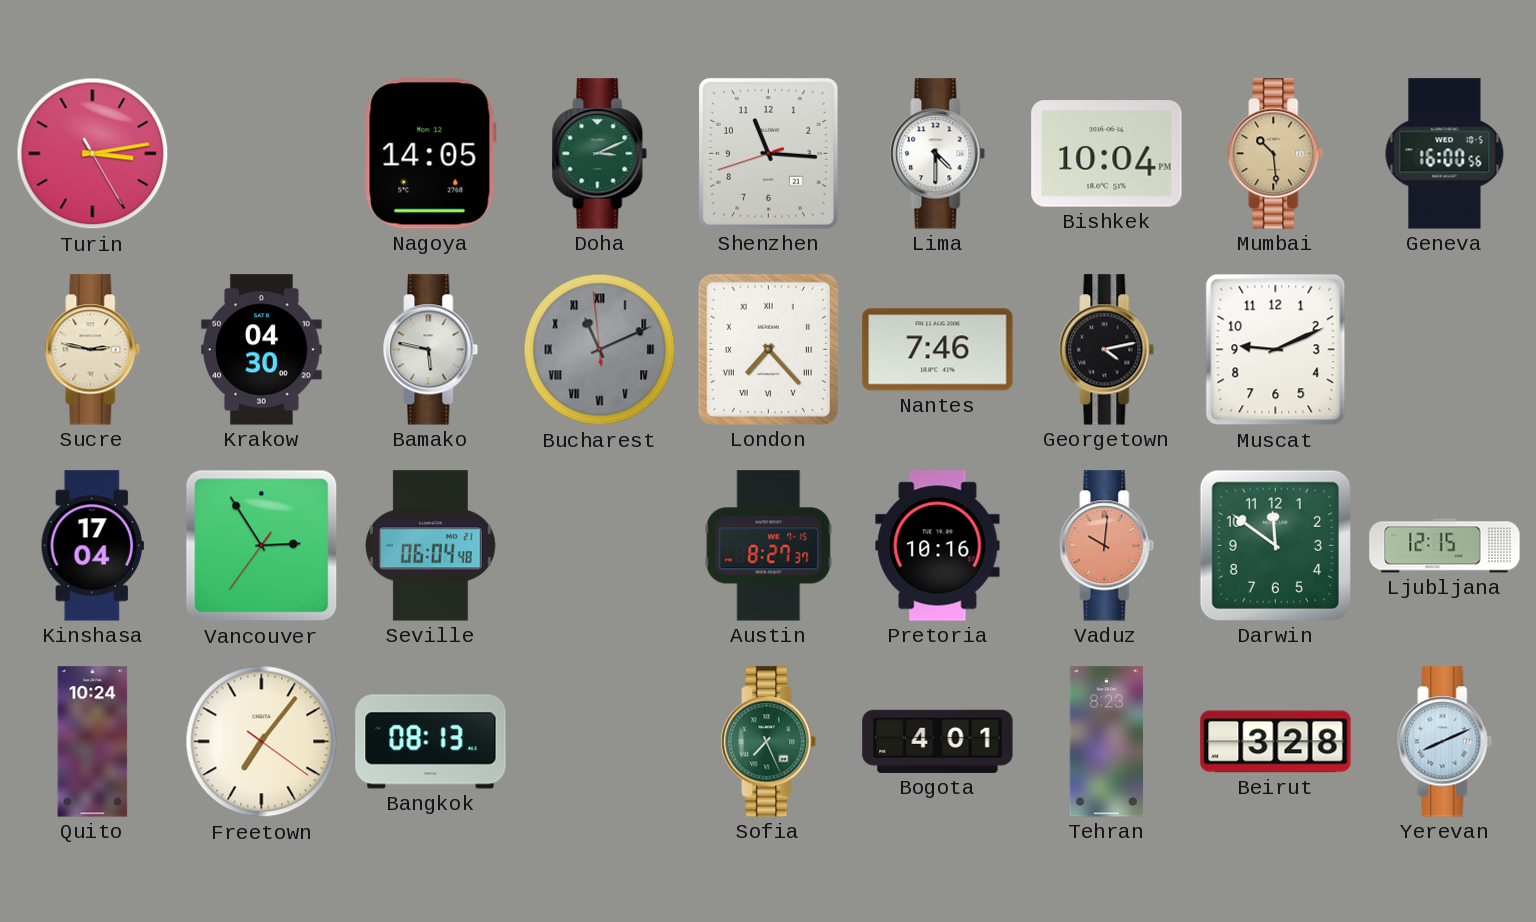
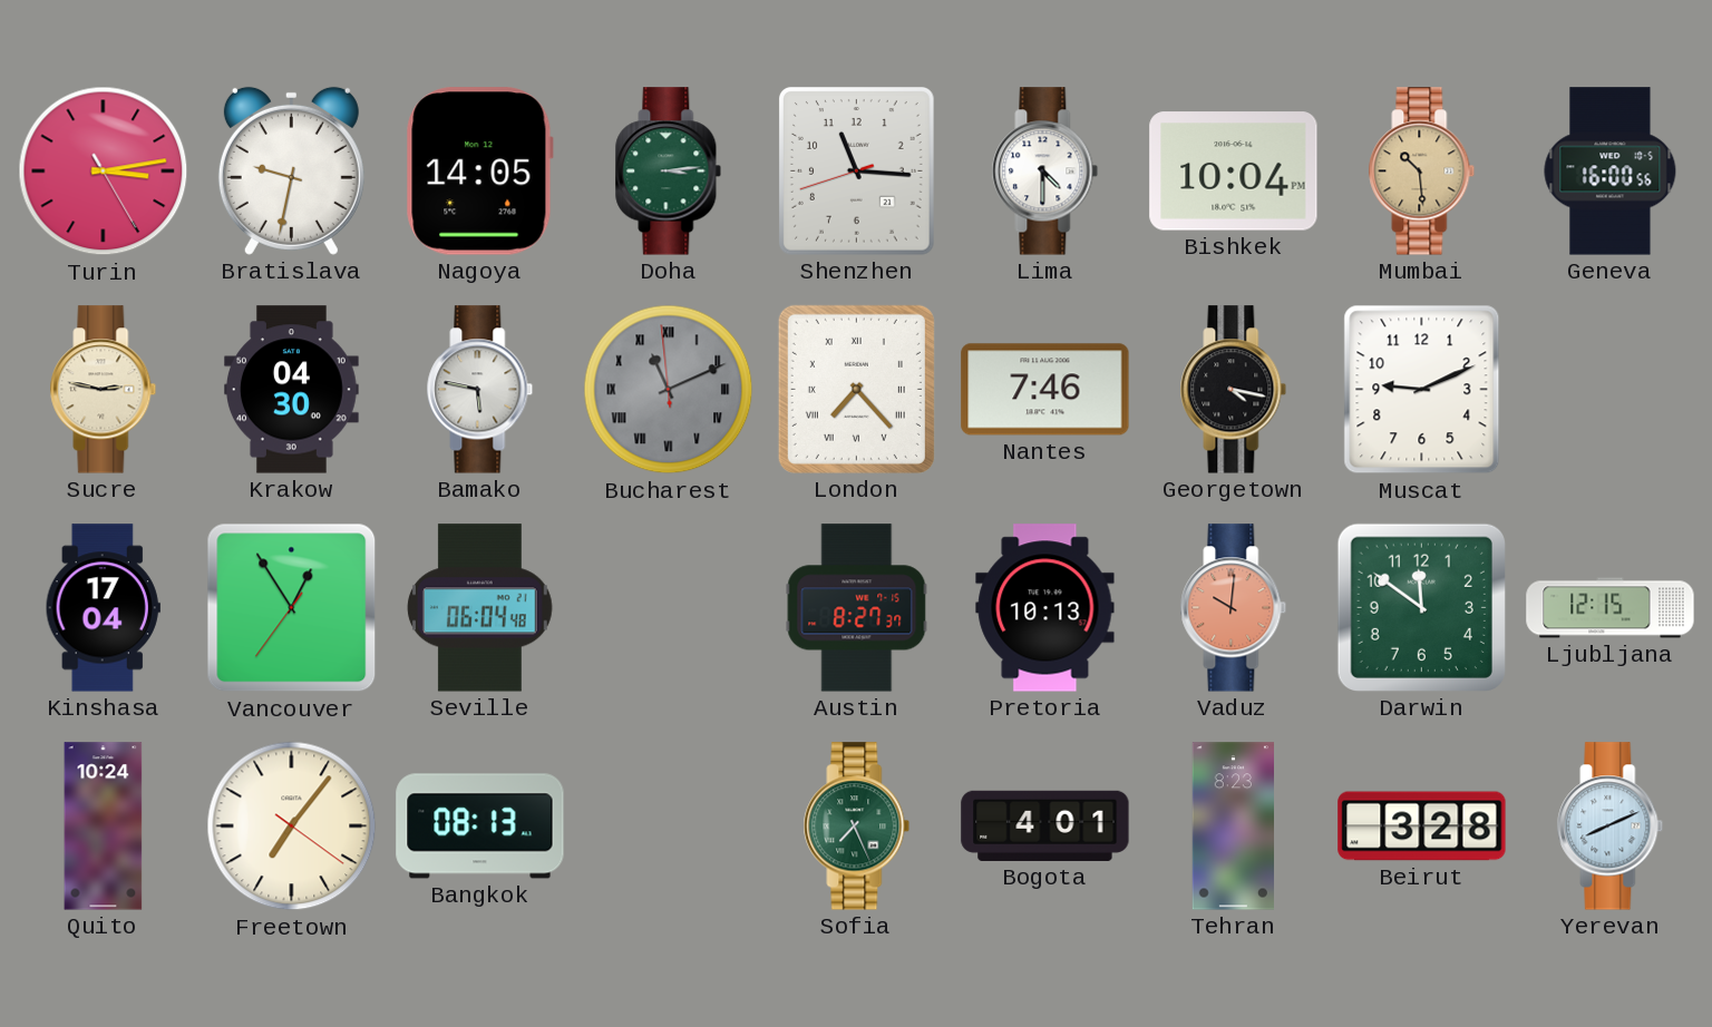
Bratislava: none -> 9:32 (291, 170)
Doha: 3:11 -> 3:14 (669, 172)
Georgetown: 4:13 -> 4:17 (1234, 390)
Vancouver: 2:54 -> 12:54 (292, 608)
Pretoria: 10:16 -> 10:13 (1045, 608)
